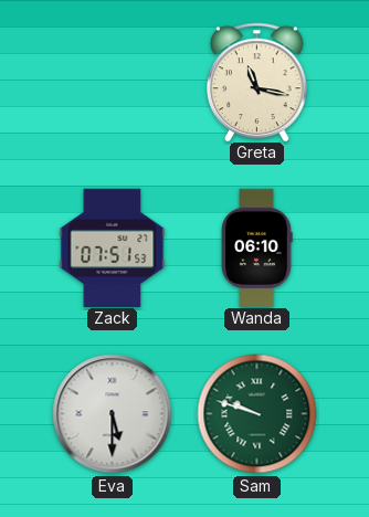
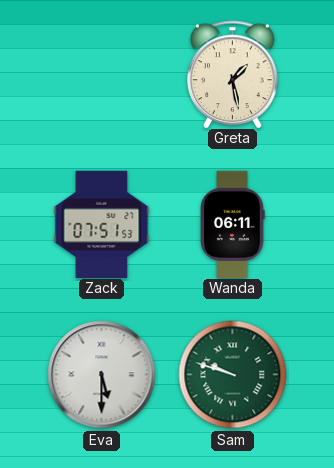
Greta: 11:17 -> 1:28 (233, 74)
Wanda: 06:10 -> 06:11 (232, 224)
